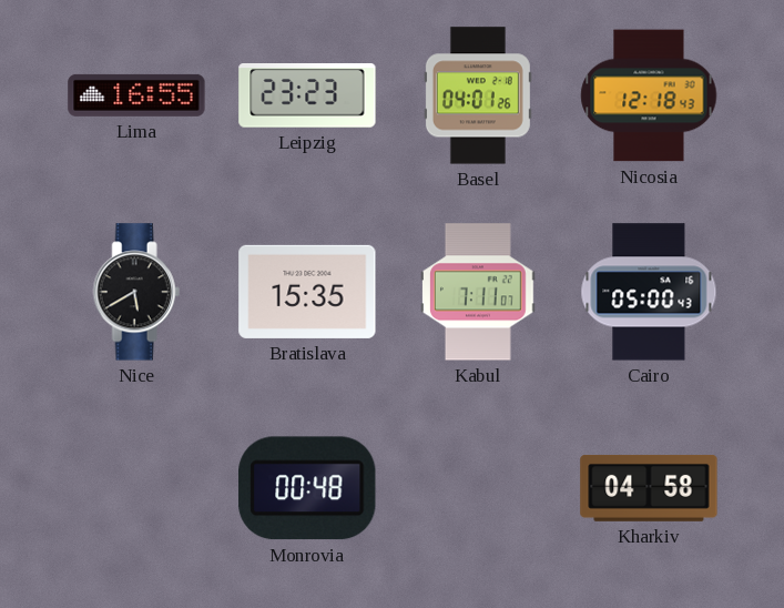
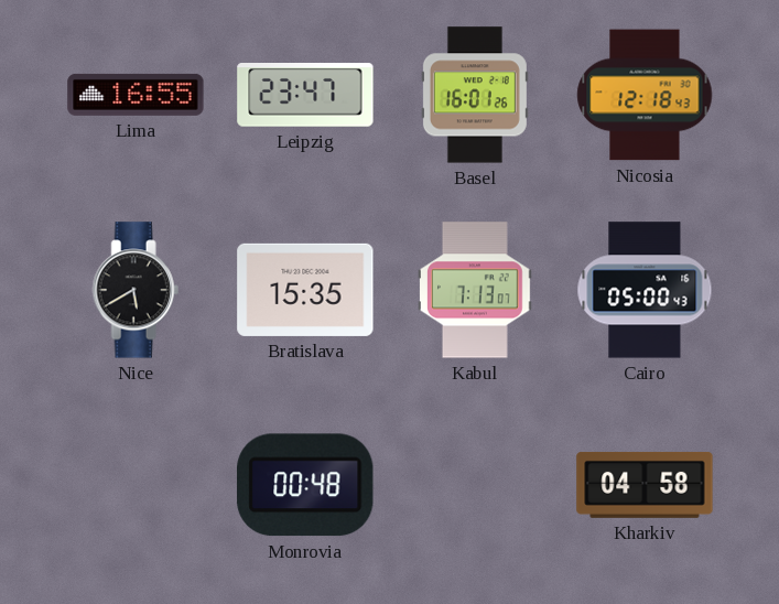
Leipzig: 23:23 -> 23:47 (305, 96)
Basel: 04:01 -> 16:01 (475, 95)
Kabul: 7:11 -> 7:13 (476, 290)
